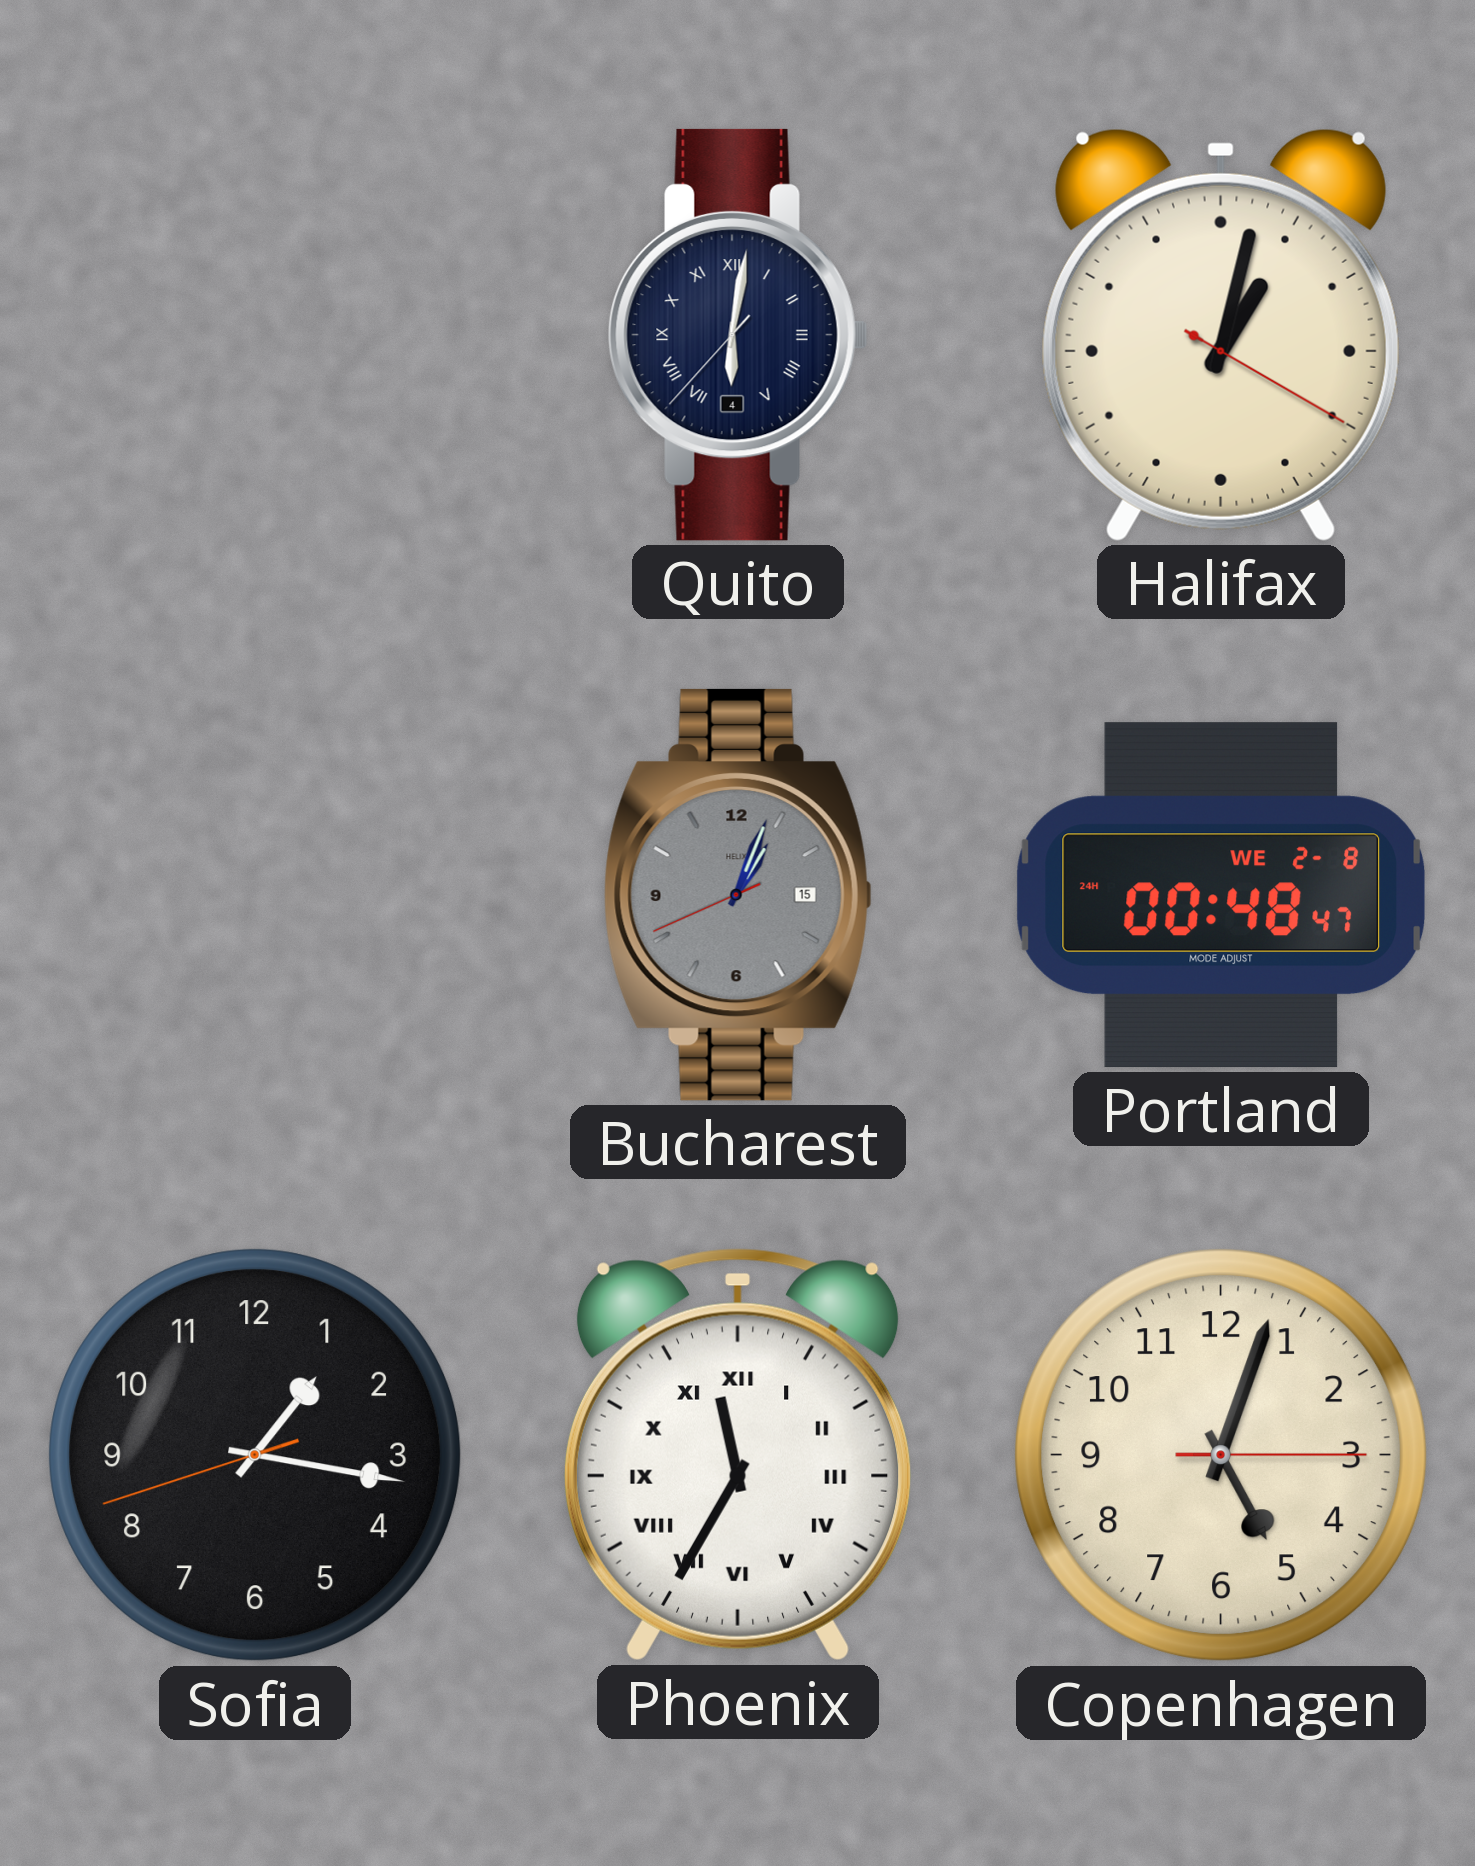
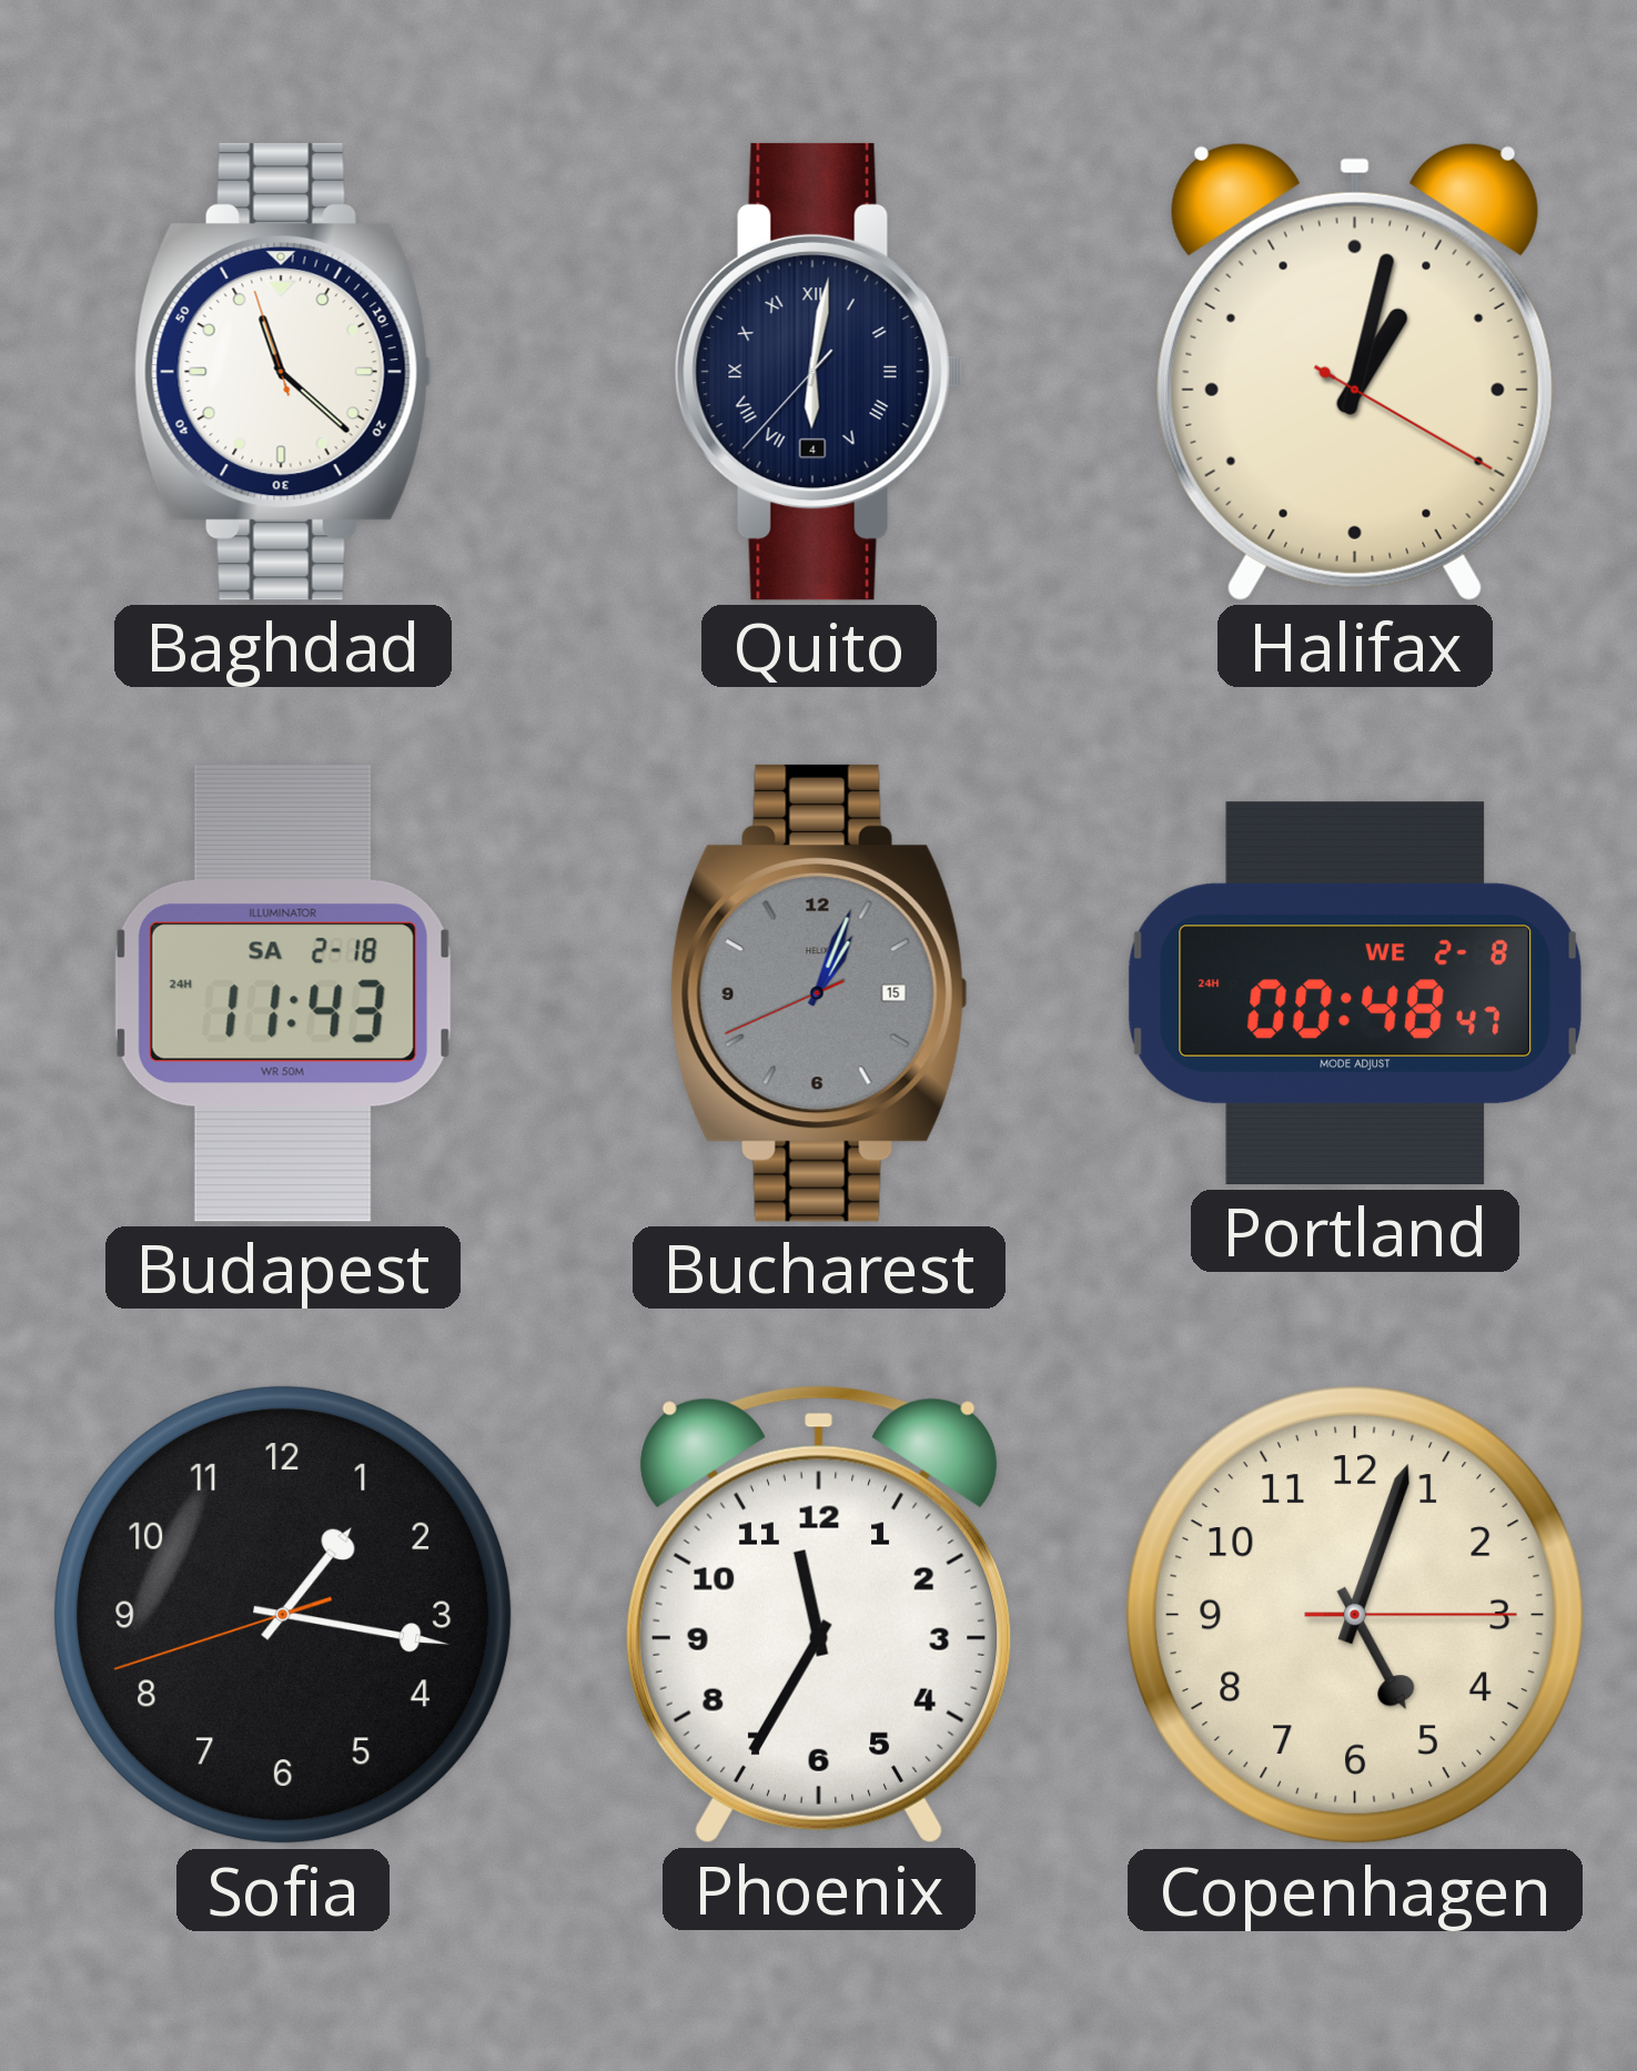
Baghdad: none -> 11:21 (283, 372)
Budapest: none -> 11:43 (283, 993)
Phoenix numerals: Roman -> Arabic (819, 1615)
